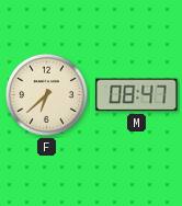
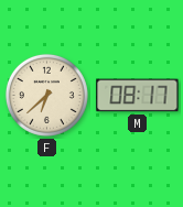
M: 08:47 -> 08:17 (138, 96)
